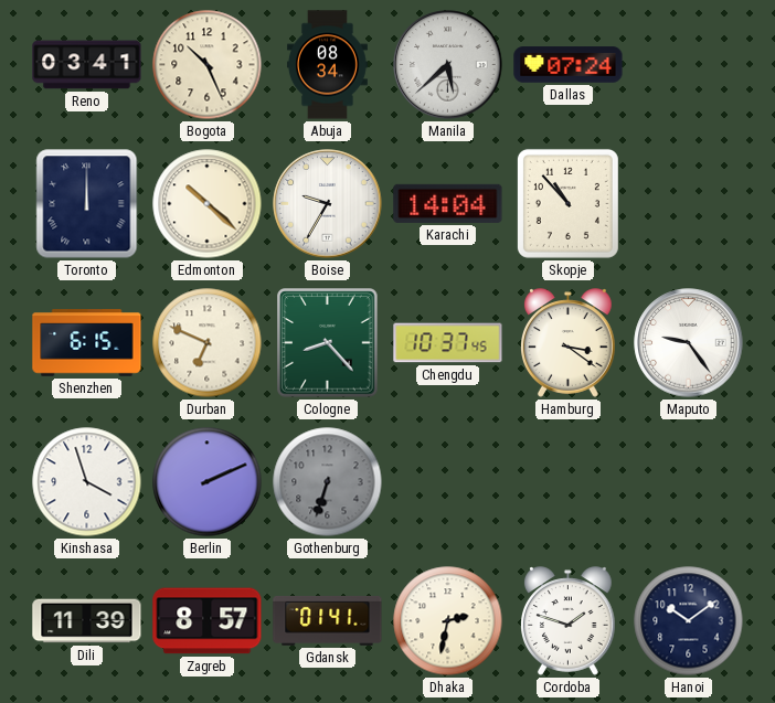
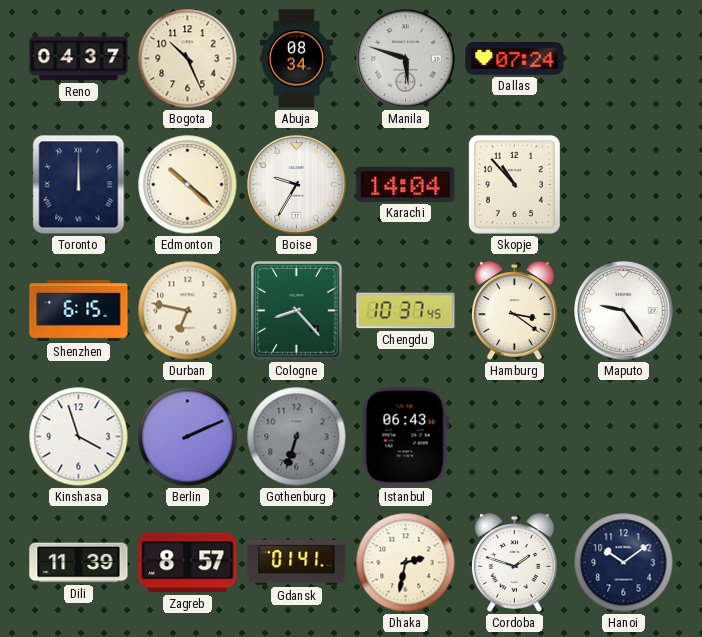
Reno: 03:41 -> 04:37 (79, 59)
Manila: 5:38 -> 5:48 (406, 59)
Durban: 6:49 -> 6:47 (188, 311)
Istanbul: none -> 06:43 (405, 437)
